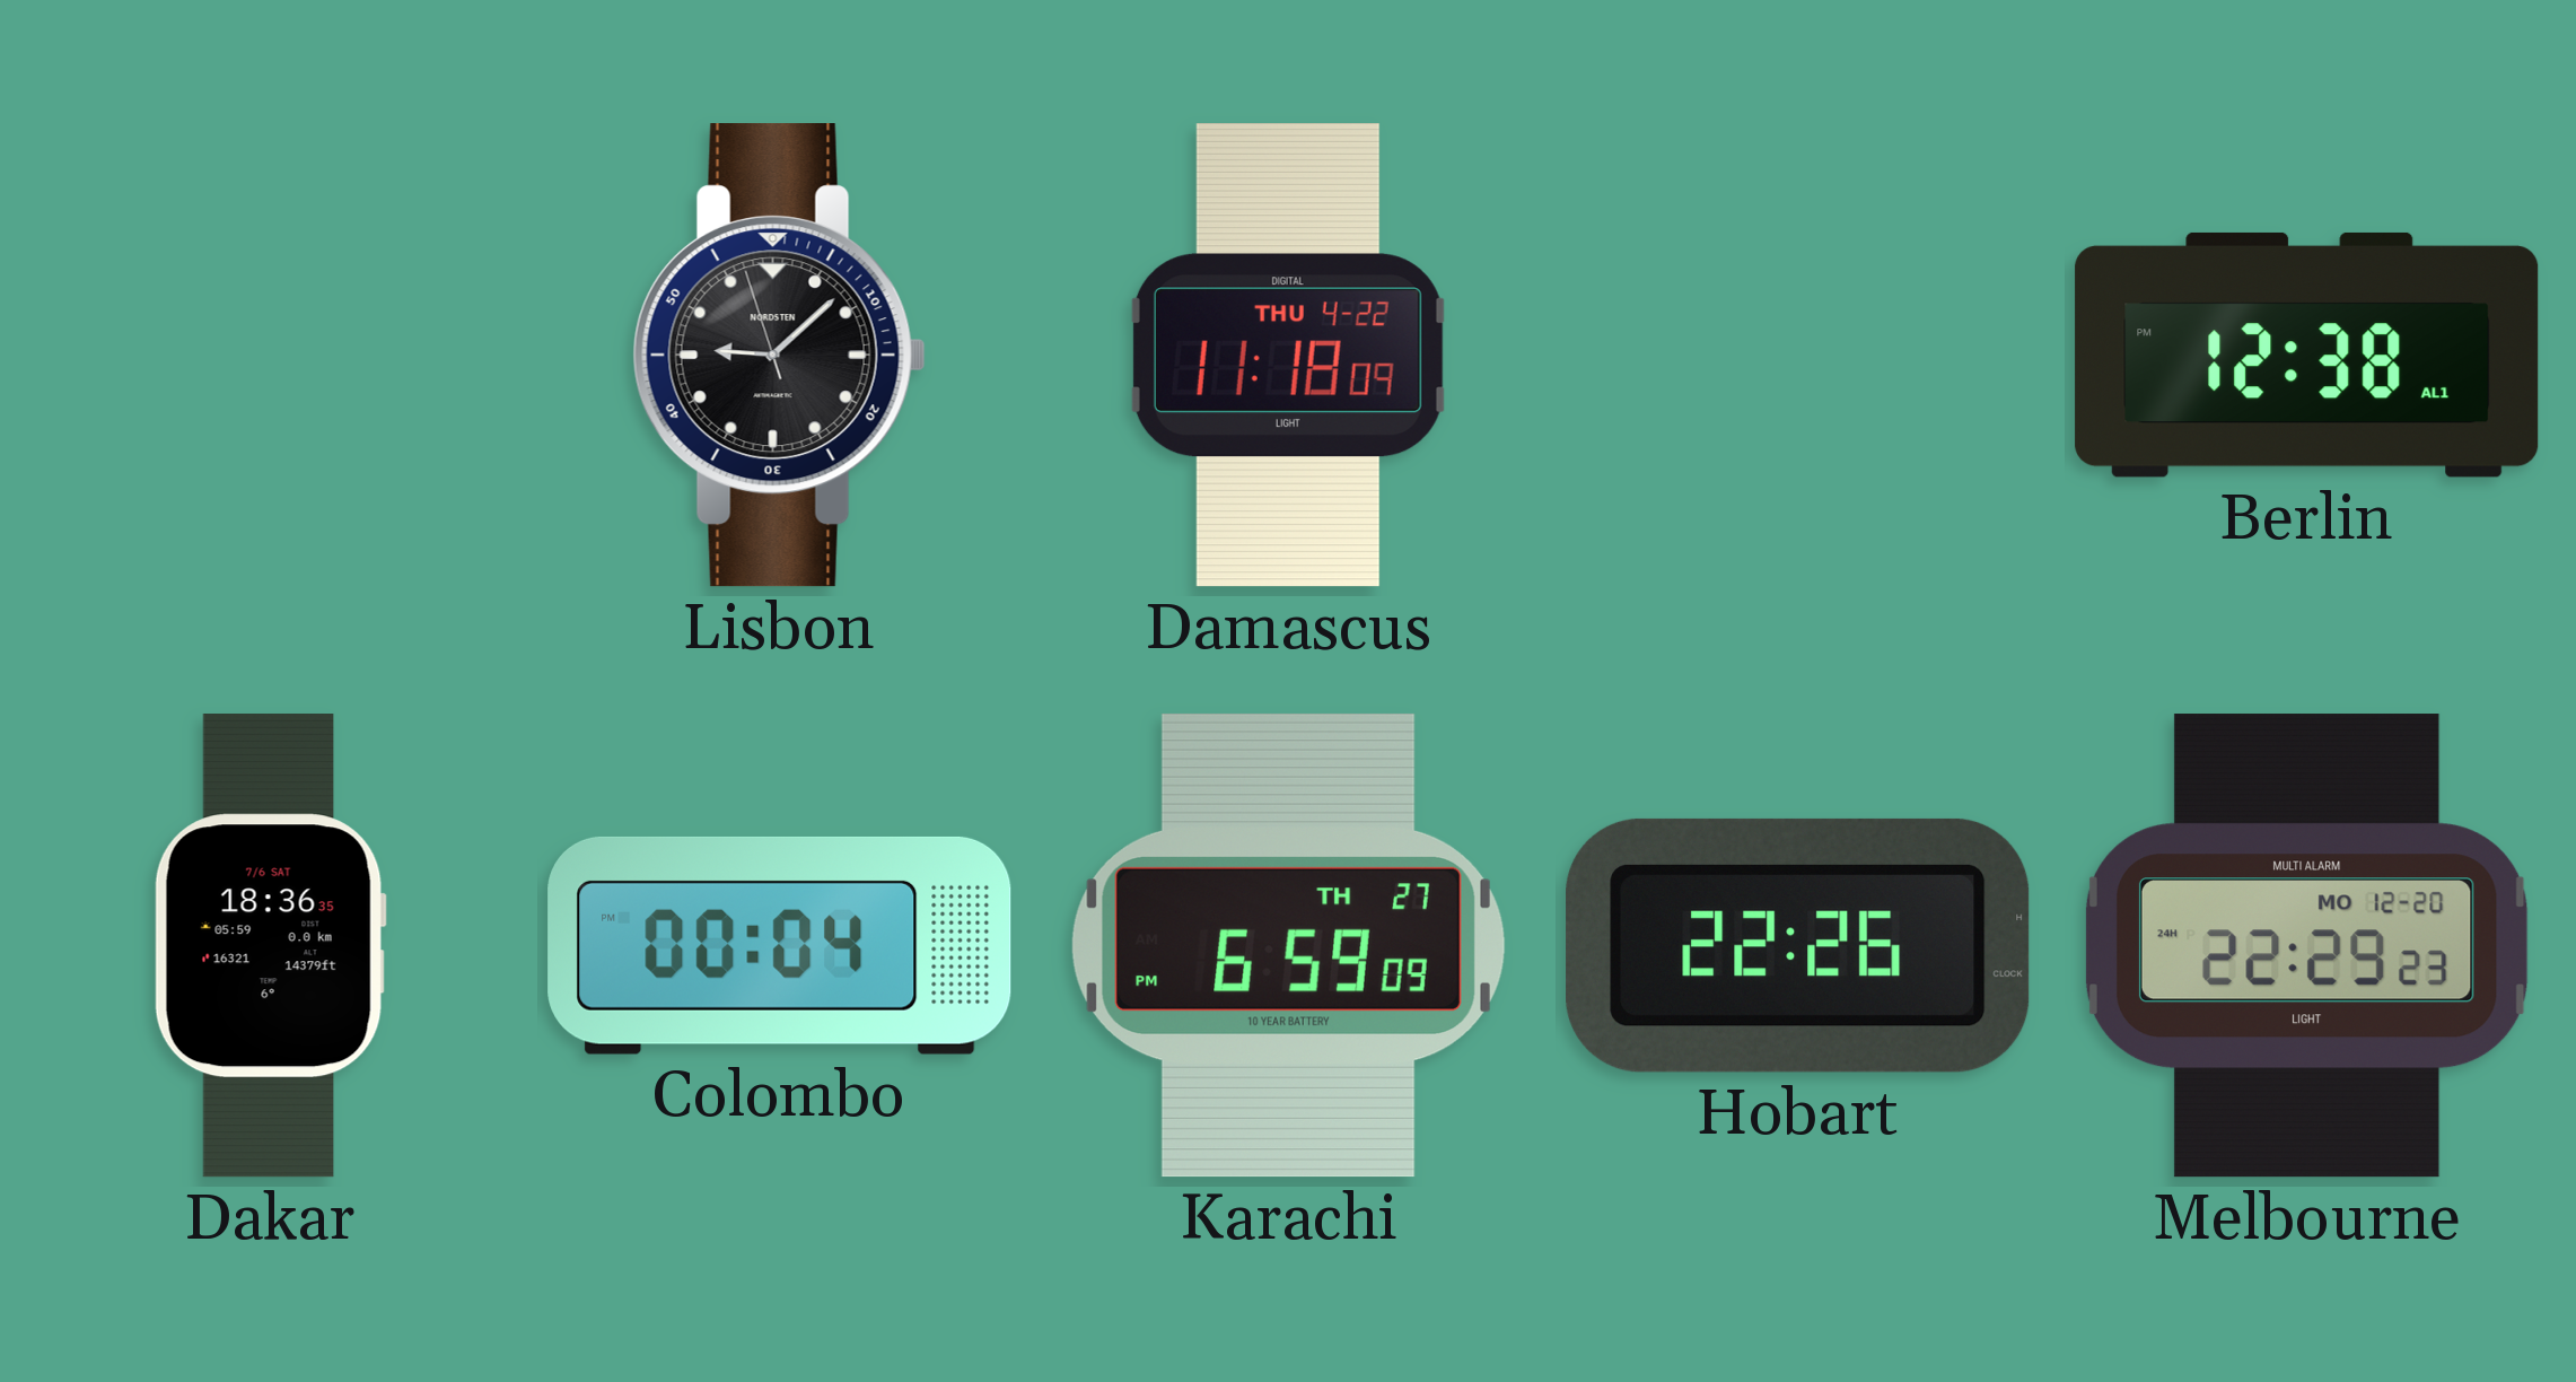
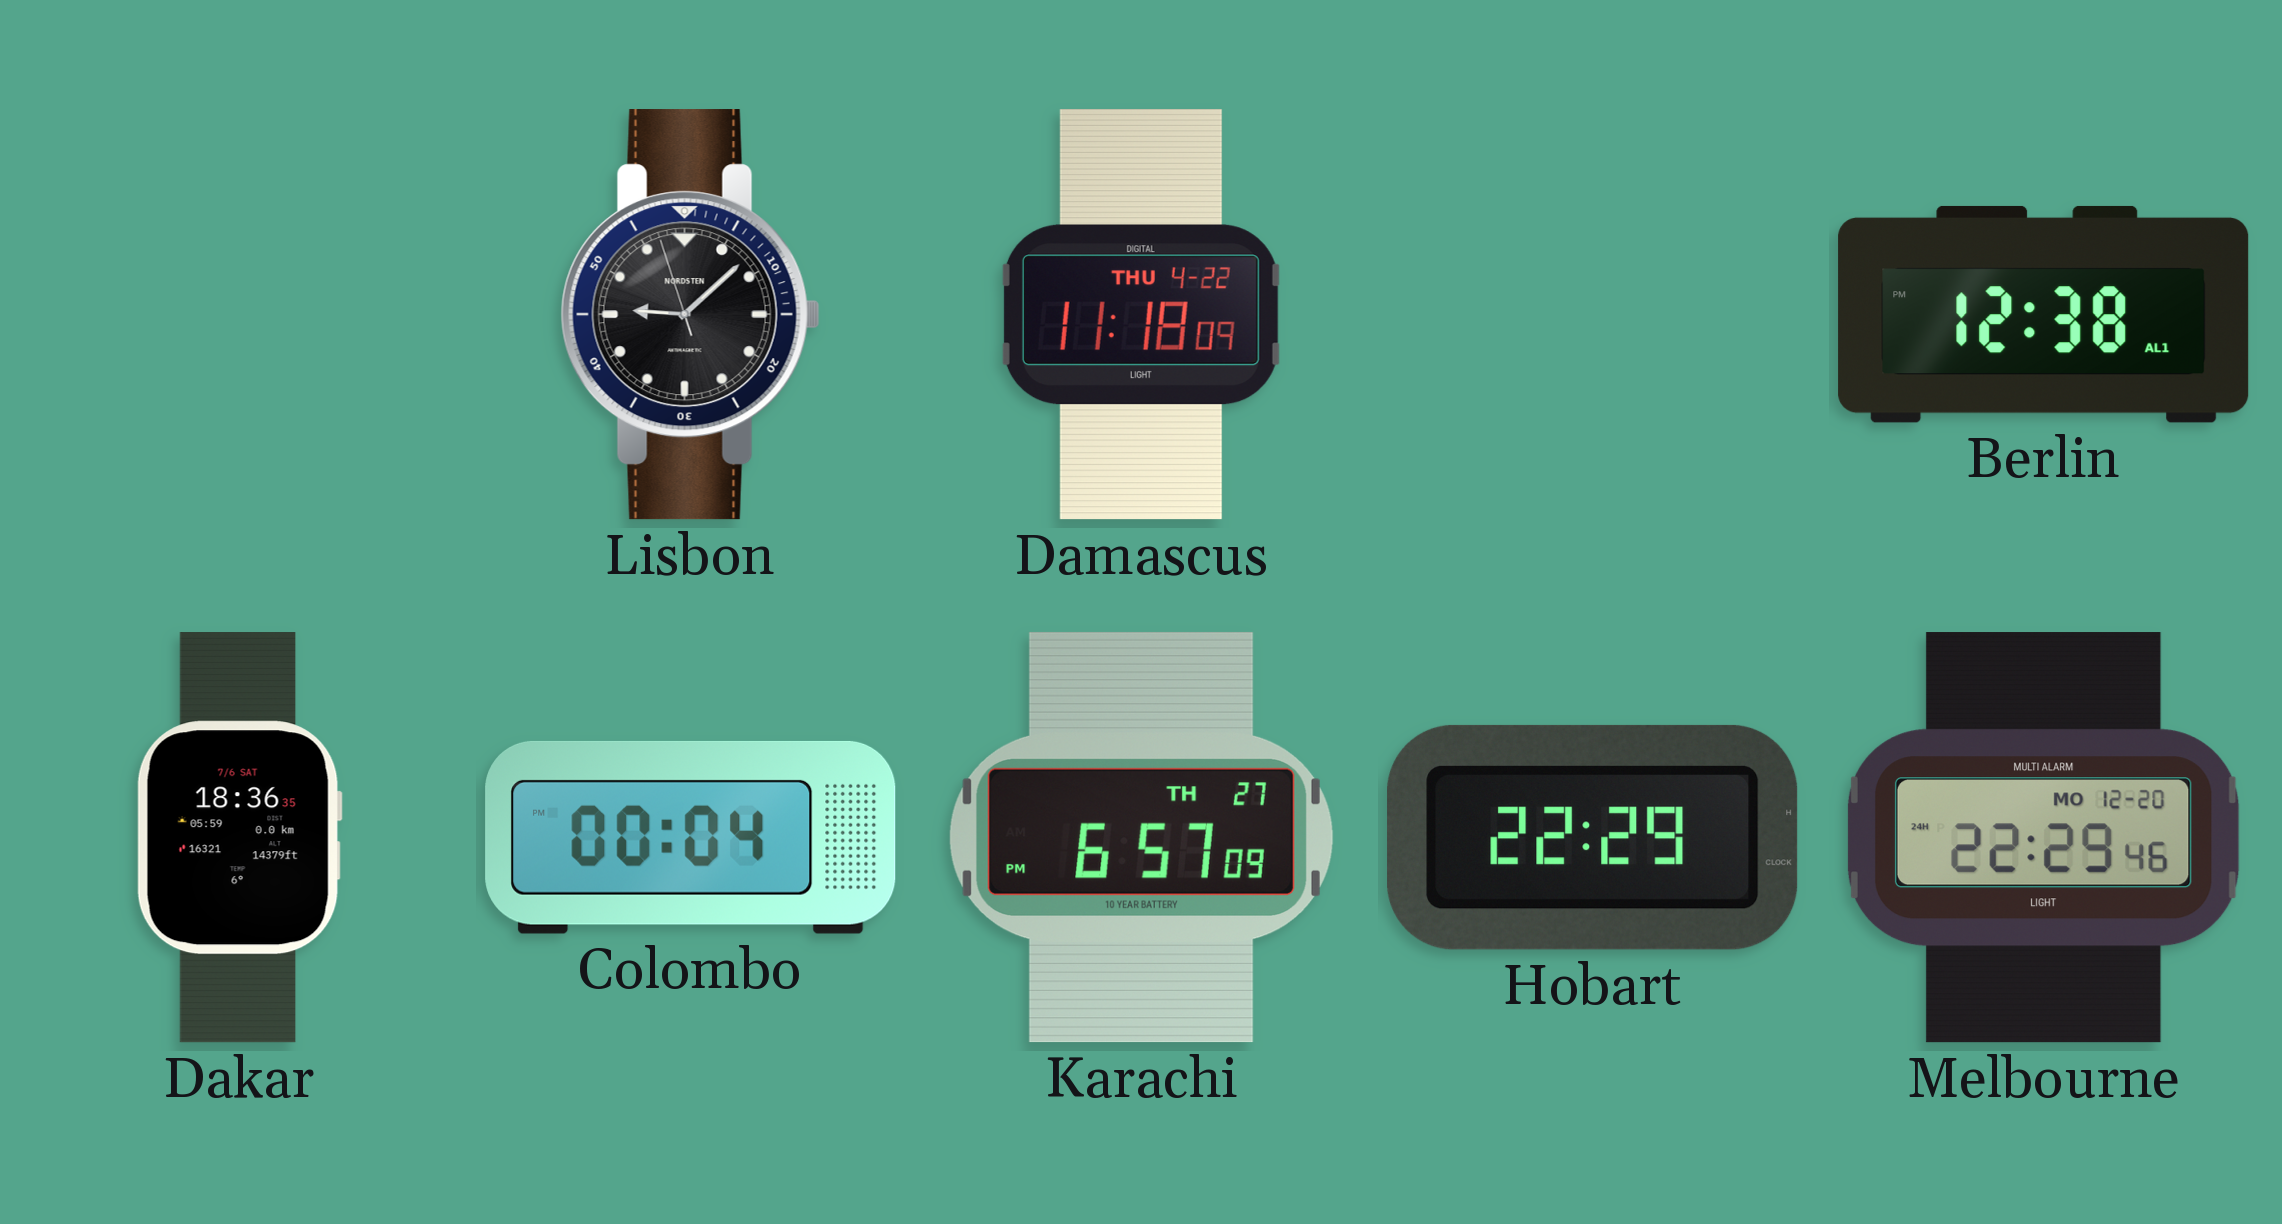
Karachi: 6:59 -> 6:57 (1141, 837)
Hobart: 22:26 -> 22:29 (1593, 837)
Melbourne: 22:29:23 -> 22:29:46 (2043, 838)
